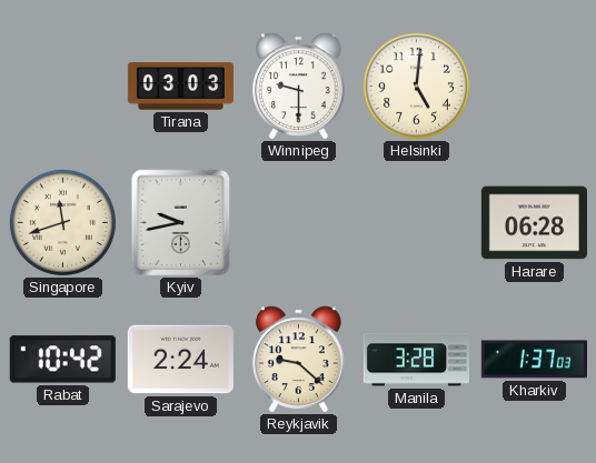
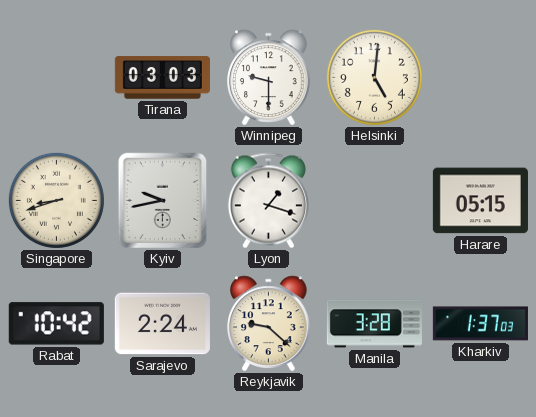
Singapore: 11:42 -> 8:42 (56, 200)
Lyon: none -> 1:18 (268, 201)
Harare: 06:28 -> 05:15 (480, 201)
